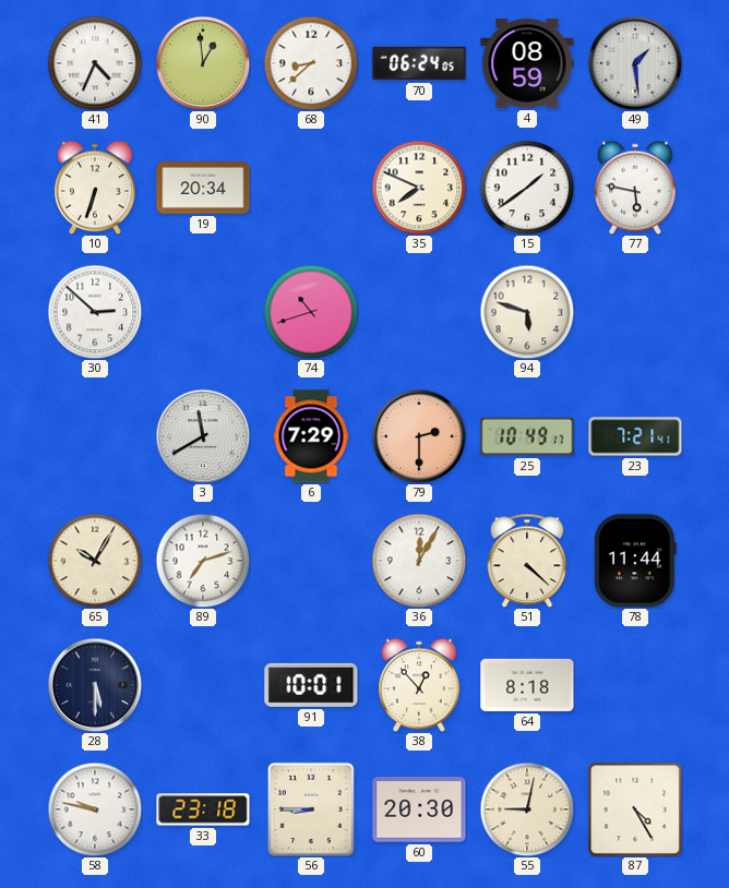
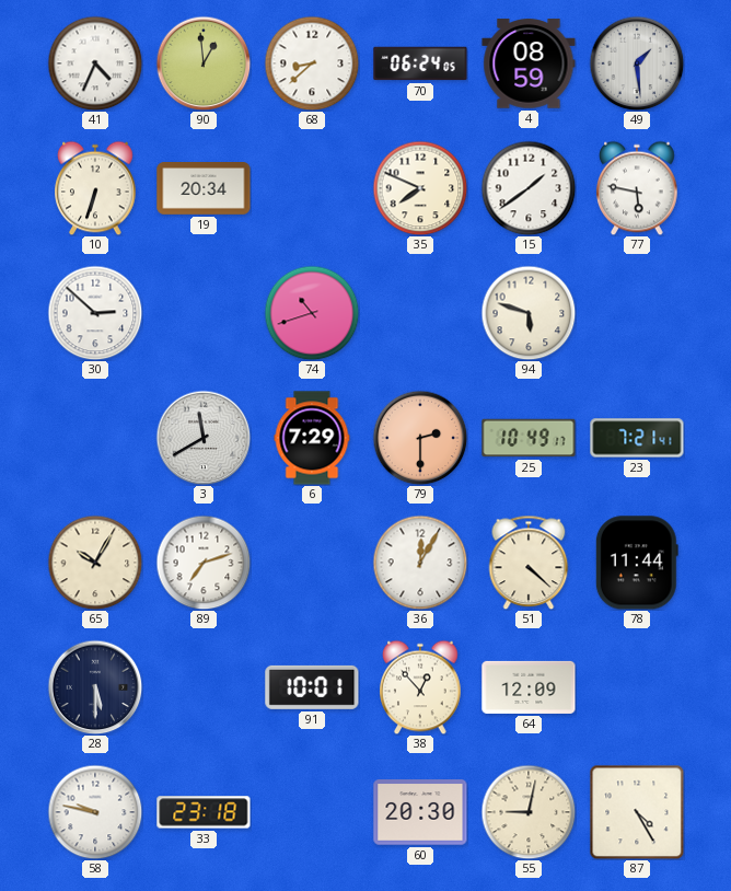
64: 8:18 -> 12:09 (529, 687)
56: 8:45 -> none (311, 809)
